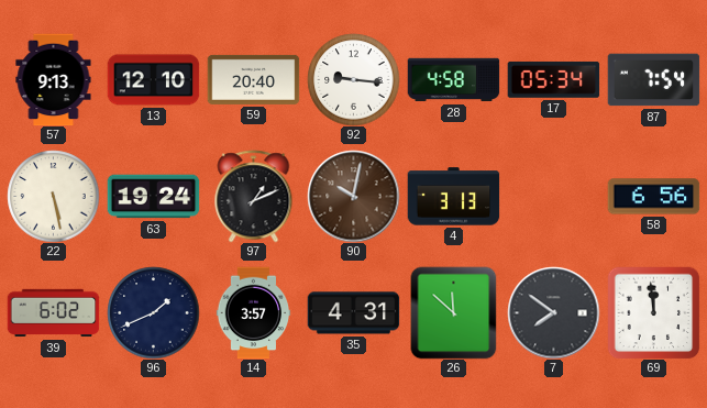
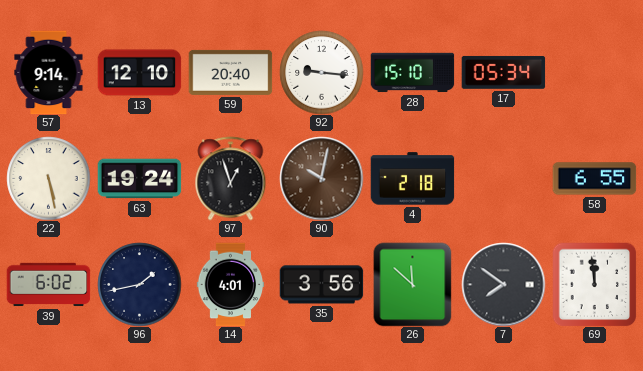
57: 9:13 -> 9:14 (49, 72)
28: 4:58 -> 15:10 (412, 73)
87: 7:54 -> none (653, 80)
97: 1:11 -> 12:57 (231, 178)
4: 3:13 -> 2:18 (412, 179)
58: 6:56 -> 6:55 (594, 179)
96: 1:41 -> 1:43 (139, 284)
14: 3:57 -> 4:01 (231, 284)
35: 4:31 -> 3:56 (321, 285)
